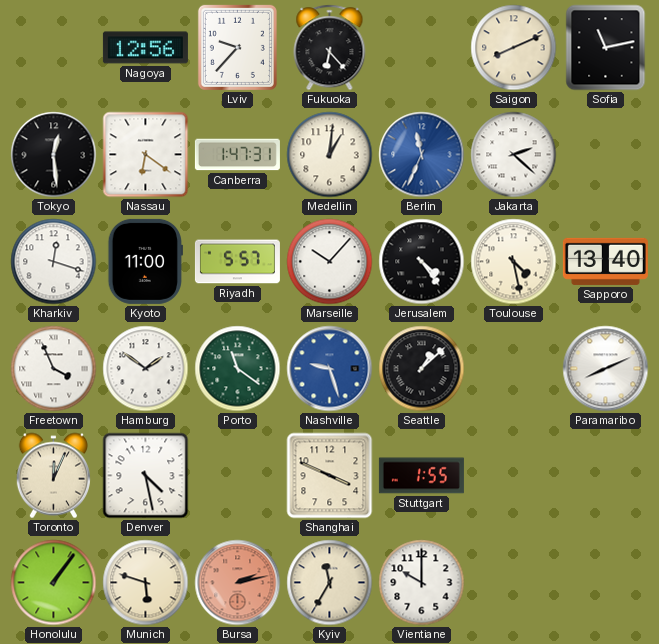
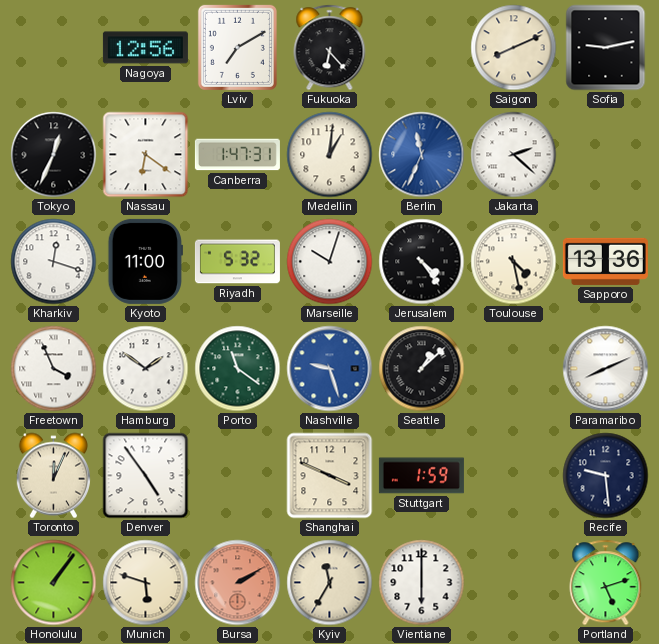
Lviv: 9:37 -> 7:10 (237, 47)
Sofia: 11:13 -> 9:13 (606, 48)
Tokyo: 12:29 -> 12:34 (54, 155)
Riyadh: 5:57 -> 5:32 (237, 262)
Marseille: 10:07 -> 10:03 (330, 262)
Sapporo: 13:40 -> 13:36 (605, 261)
Denver: 4:28 -> 4:54 (146, 476)
Stuttgart: 1:55 -> 1:59 (421, 476)
Recife: none -> 9:29 (606, 476)
Bursa: 2:13 -> 2:10 (238, 583)
Vientiane: 10:00 -> 6:00 (422, 583)
Portland: none -> 5:12 (606, 583)
